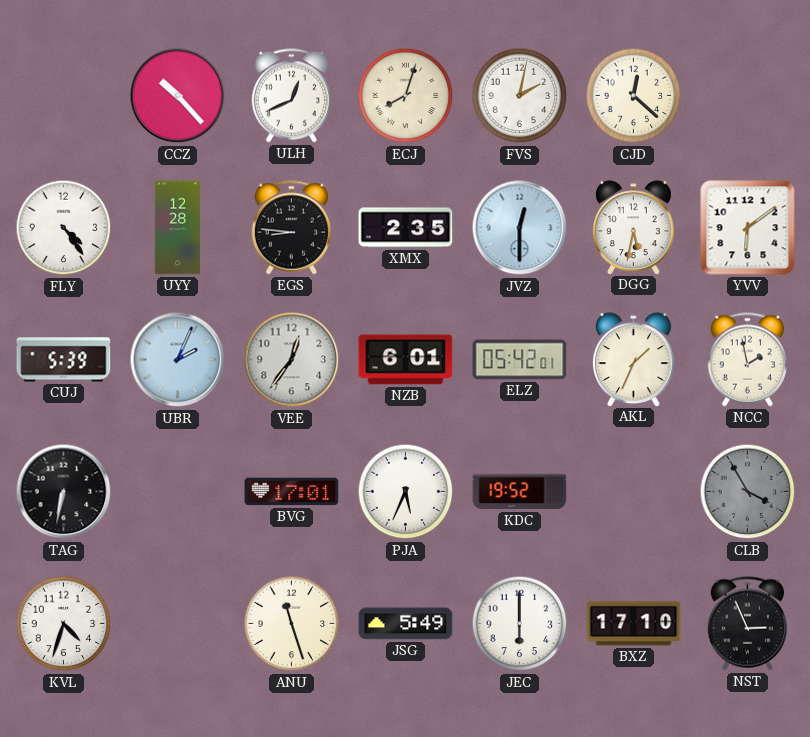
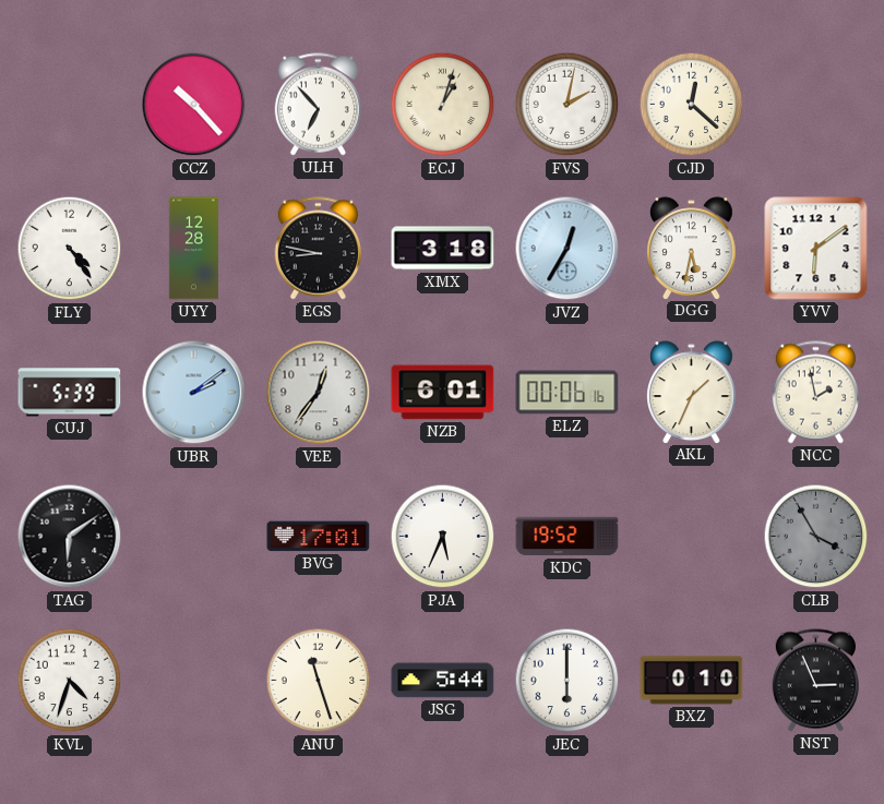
ULH: 12:41 -> 6:53 (318, 105)
ECJ: 8:03 -> 1:03 (443, 105)
EGS: 8:46 -> 8:47 (318, 249)
XMX: 2:35 -> 3:18 (443, 249)
JVZ: 12:30 -> 12:35 (568, 249)
UBR: 2:04 -> 2:09 (194, 393)
ELZ: 05:42 -> 00:06 (568, 393)
TAG: 6:32 -> 6:09 (70, 537)
JSG: 5:49 -> 5:44 (443, 681)
BXZ: 17:10 -> 0:10 (692, 681)
